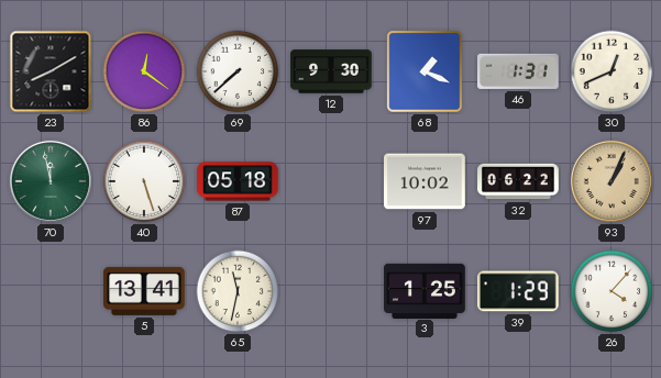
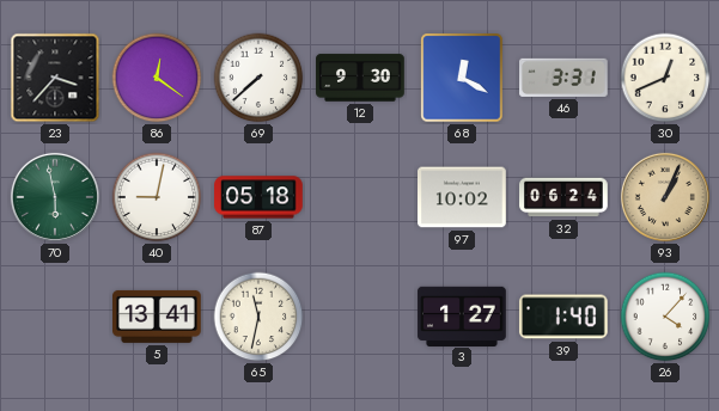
23: 8:10 -> 3:37 (55, 78)
68: 1:19 -> 12:20 (462, 78)
46: 1:31 -> 3:31 (565, 78)
70: 11:58 -> 5:58 (55, 197)
40: 5:27 -> 9:02 (157, 197)
32: 06:22 -> 06:24 (563, 197)
3: 1:25 -> 1:27 (462, 315)
39: 1:29 -> 1:40 (563, 317)
